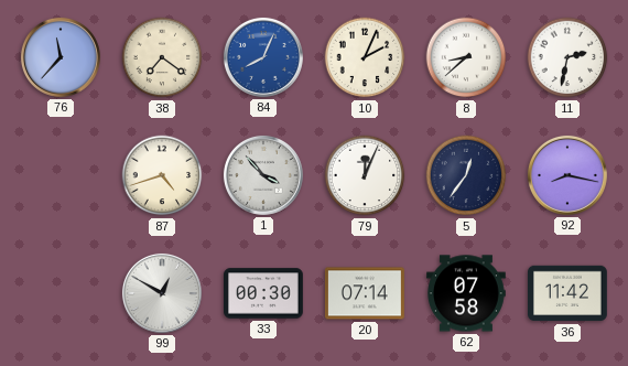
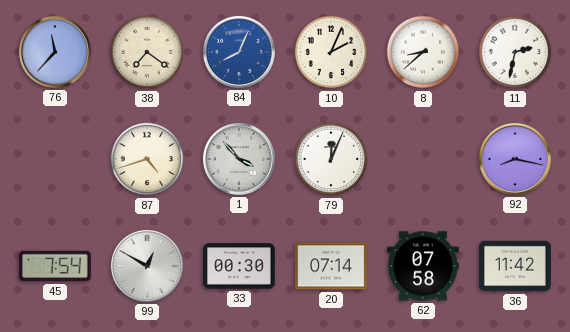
5: 12:36 -> none (466, 175)
45: none -> 7:54 (56, 266)
